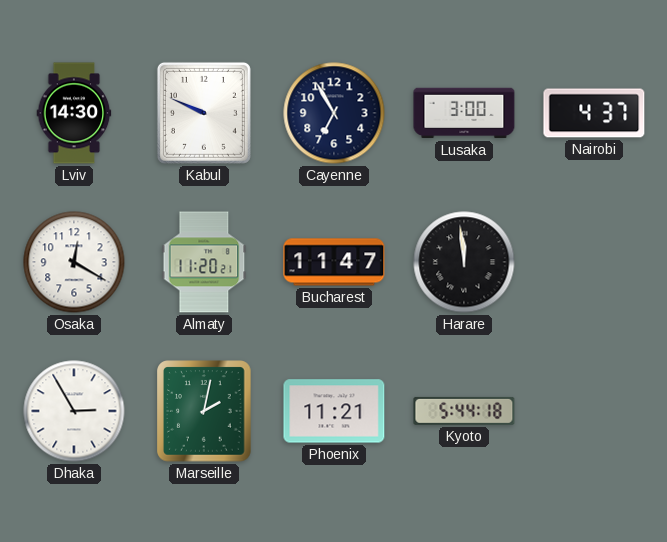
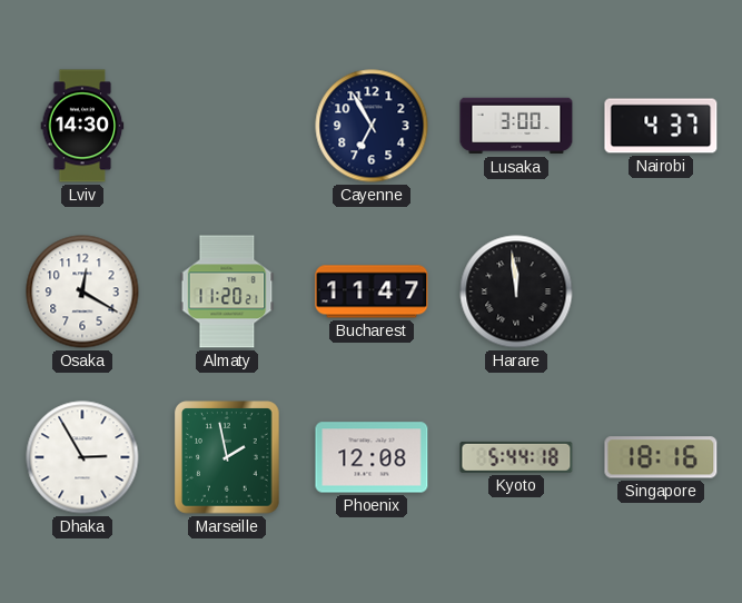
Kabul: 9:49 -> none (204, 113)
Marseille: 2:02 -> 1:58 (227, 457)
Phoenix: 11:21 -> 12:08 (372, 457)
Singapore: none -> 18:16 (661, 457)
